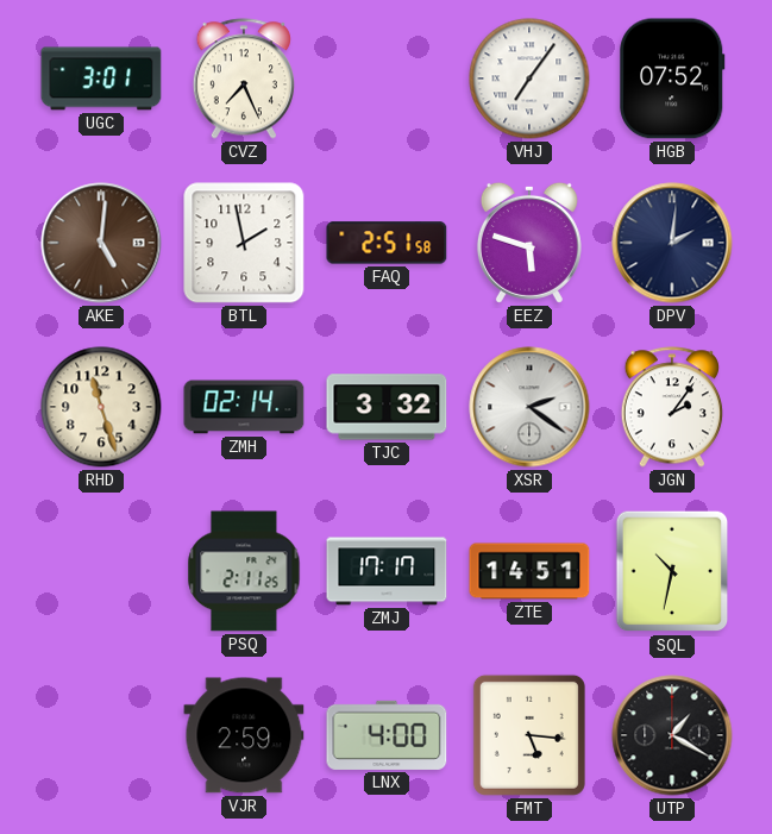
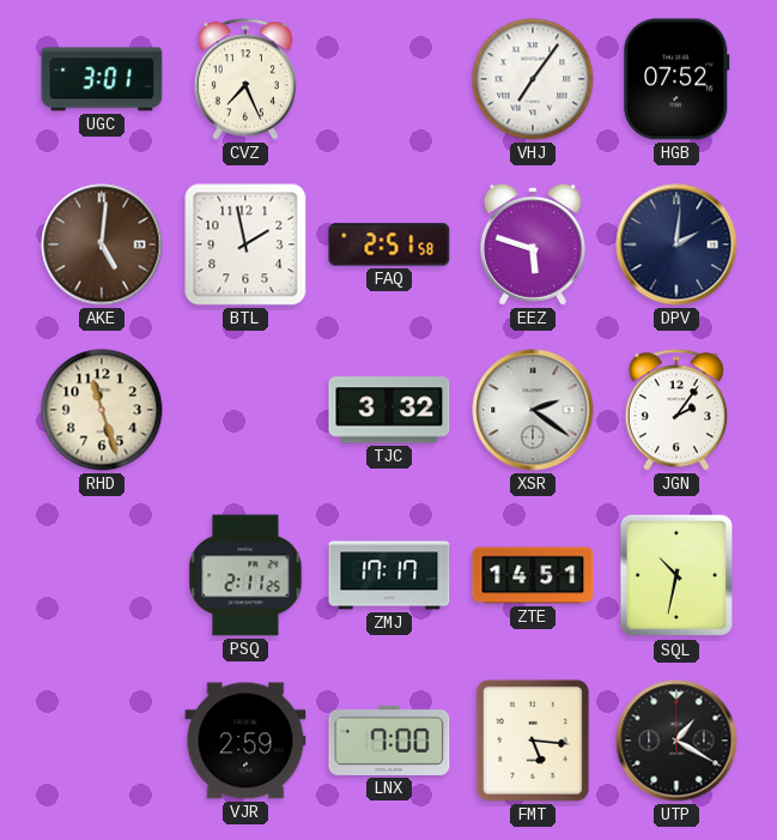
ZMH: 02:14 -> none (244, 407)
LNX: 4:00 -> 7:00 (389, 741)
